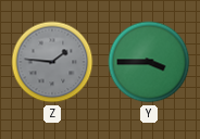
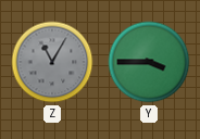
Z: 1:46 -> 11:05 (52, 62)
